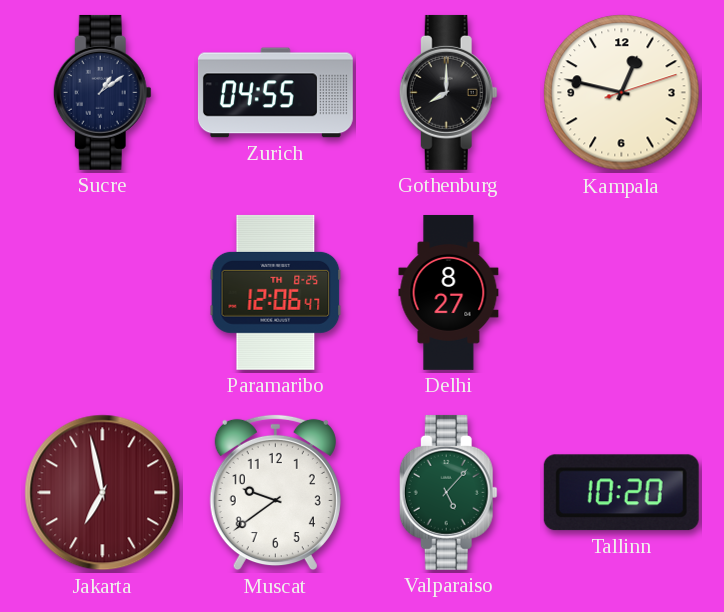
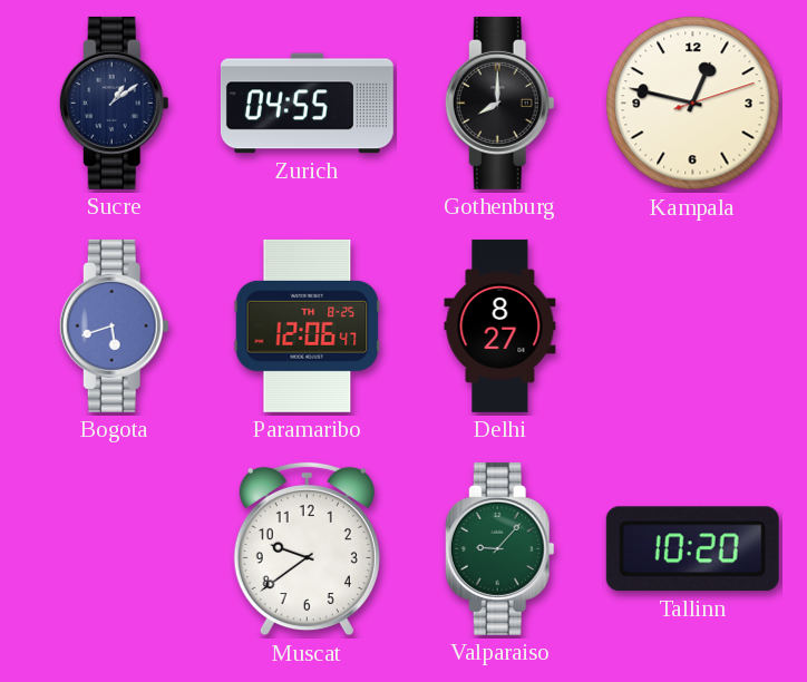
Bogota: none -> 5:42 (114, 325)
Jakarta: 6:58 -> none (103, 493)
Valparaiso: 5:07 -> 9:07 (499, 548)
